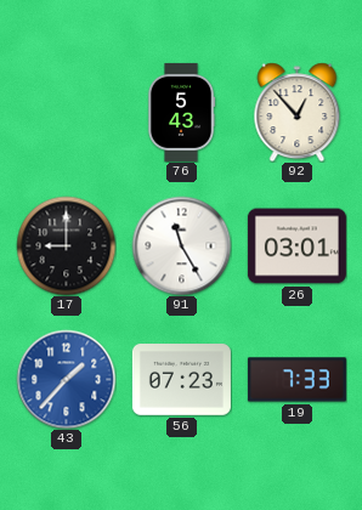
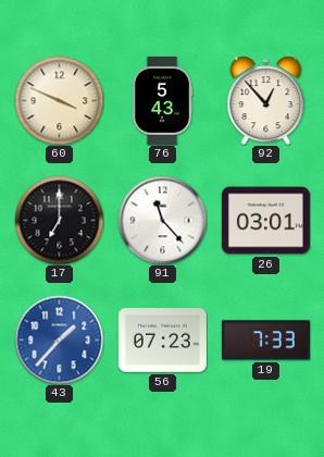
60: none -> 3:49 (59, 100)
17: 9:00 -> 7:00 (59, 220)
91: 11:25 -> 11:23 (162, 220)
